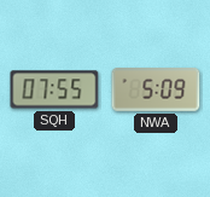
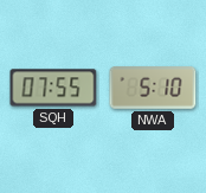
NWA: 5:09 -> 5:10 (153, 89)
